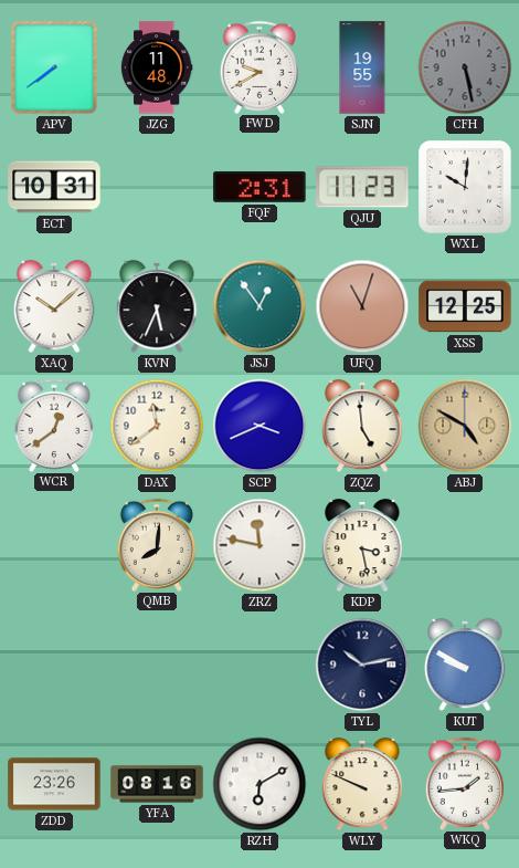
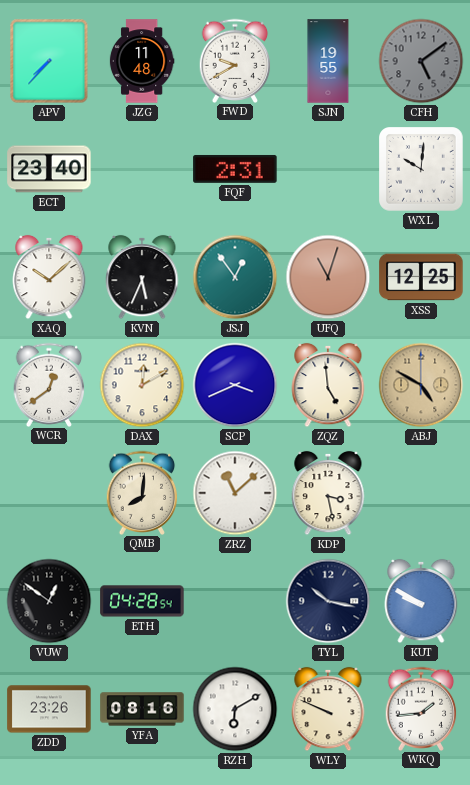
APV: 7:39 -> 7:37 (49, 61)
CFH: 5:28 -> 5:09 (421, 61)
ECT: 10:31 -> 23:40 (49, 169)
QJU: 11:23 -> none (362, 187)
DAX: 11:39 -> 12:10 (142, 385)
ZRZ: 11:47 -> 11:08 (235, 493)
VUW: none -> 12:51 (49, 601)
ETH: none -> 04:28 (142, 601)
TYL: 10:13 -> 10:17 (328, 601)
